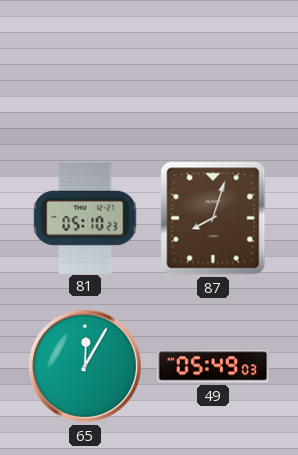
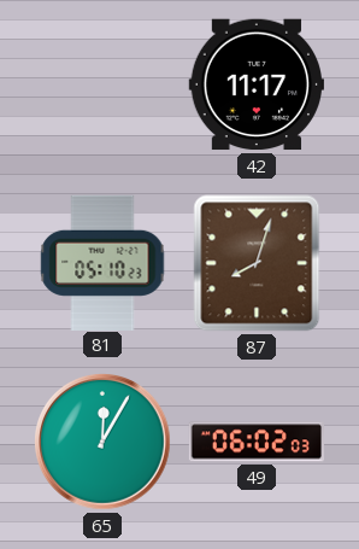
42: none -> 11:17 (255, 84)
49: 05:49 -> 06:02 (255, 442)
